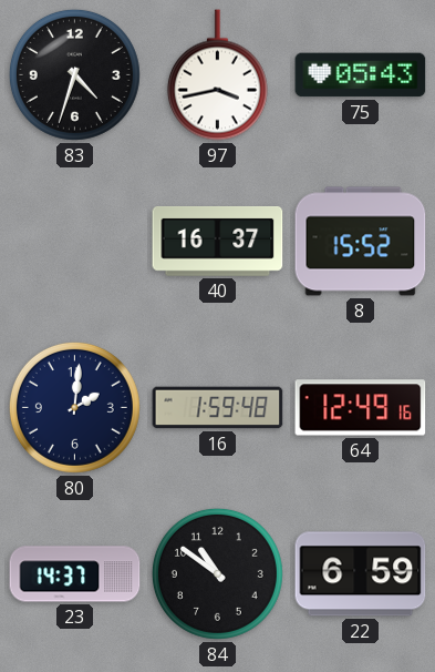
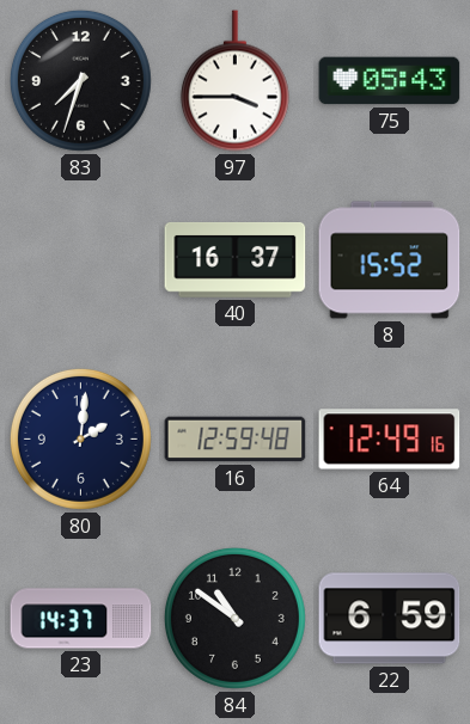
83: 4:33 -> 7:33 (80, 80)
97: 3:43 -> 3:45 (234, 81)
16: 1:59 -> 12:59 (236, 440)
